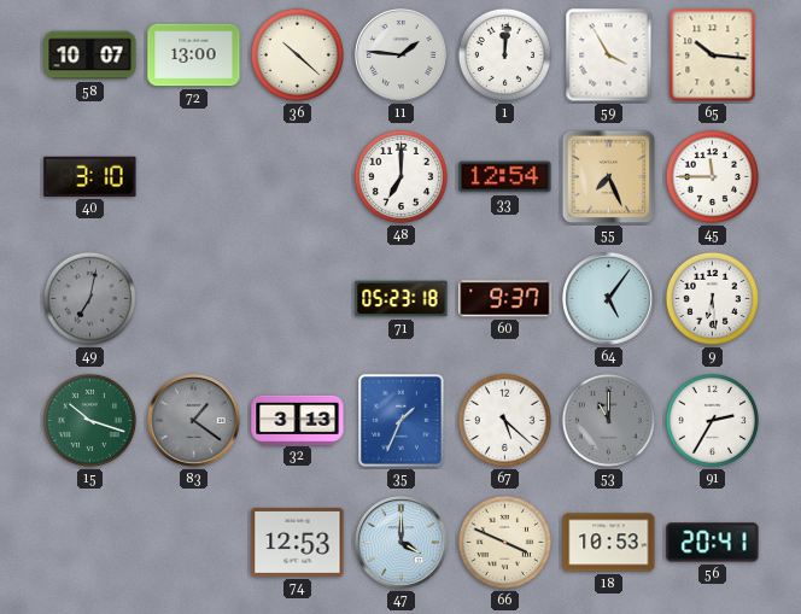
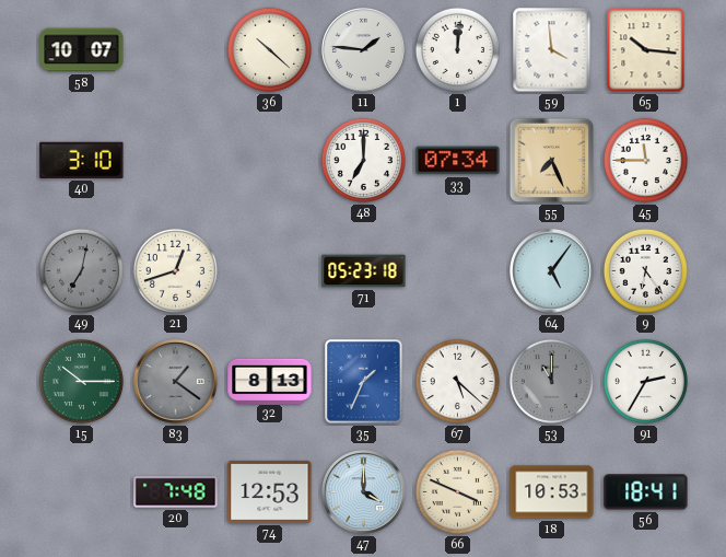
72: 13:00 -> none (194, 55)
59: 3:55 -> 3:59 (552, 50)
33: 12:54 -> 07:34 (458, 161)
21: none -> 12:42 (175, 270)
60: 9:37 -> none (505, 299)
9: 6:29 -> 6:24 (645, 270)
15: 10:18 -> 10:15 (81, 381)
32: 3:13 -> 8:13 (270, 381)
20: none -> 7:48 (176, 492)
56: 20:41 -> 18:41 (646, 492)
